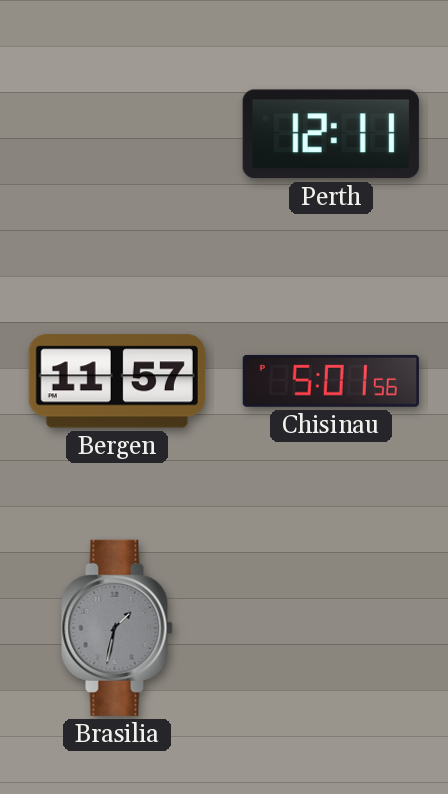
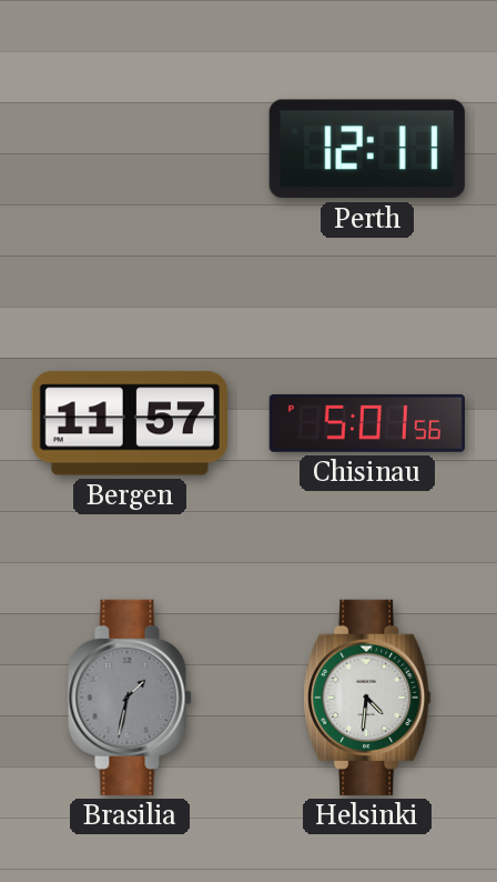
Helsinki: none -> 4:31 (367, 698)
